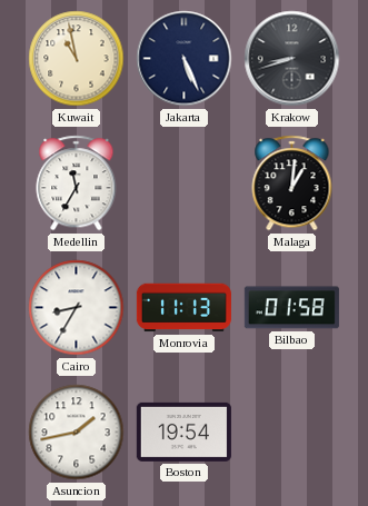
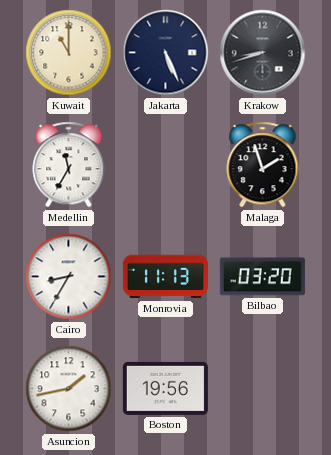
Kuwait: 10:58 -> 11:00 (69, 53)
Malaga: 1:01 -> 1:57 (263, 165)
Bilbao: 01:58 -> 03:20 (262, 277)
Boston: 19:54 -> 19:56 (165, 388)
